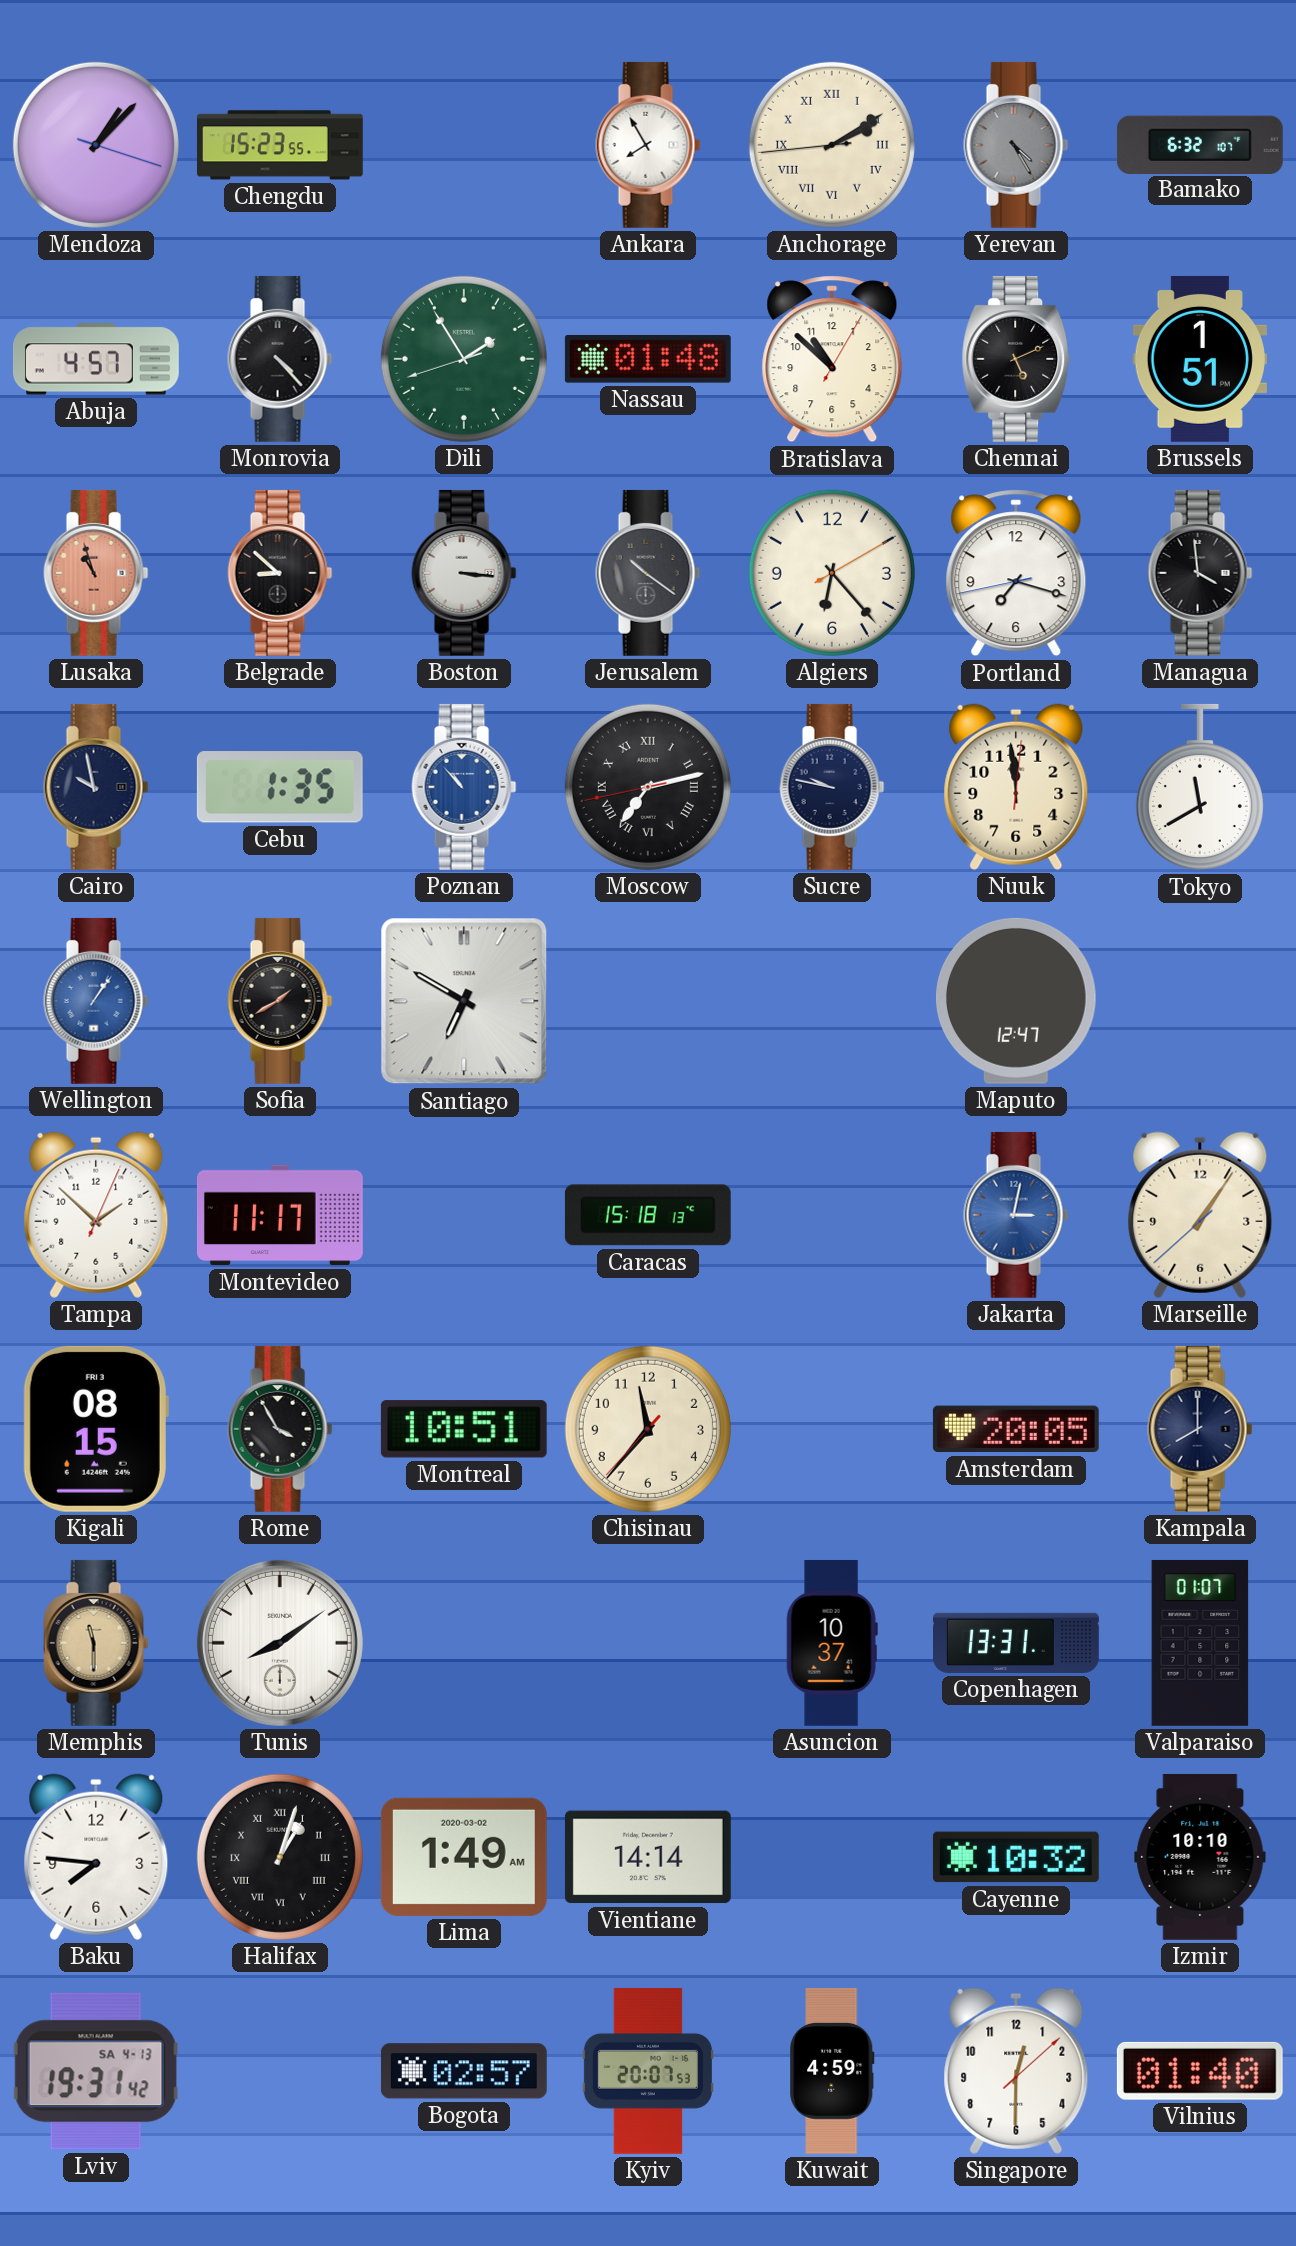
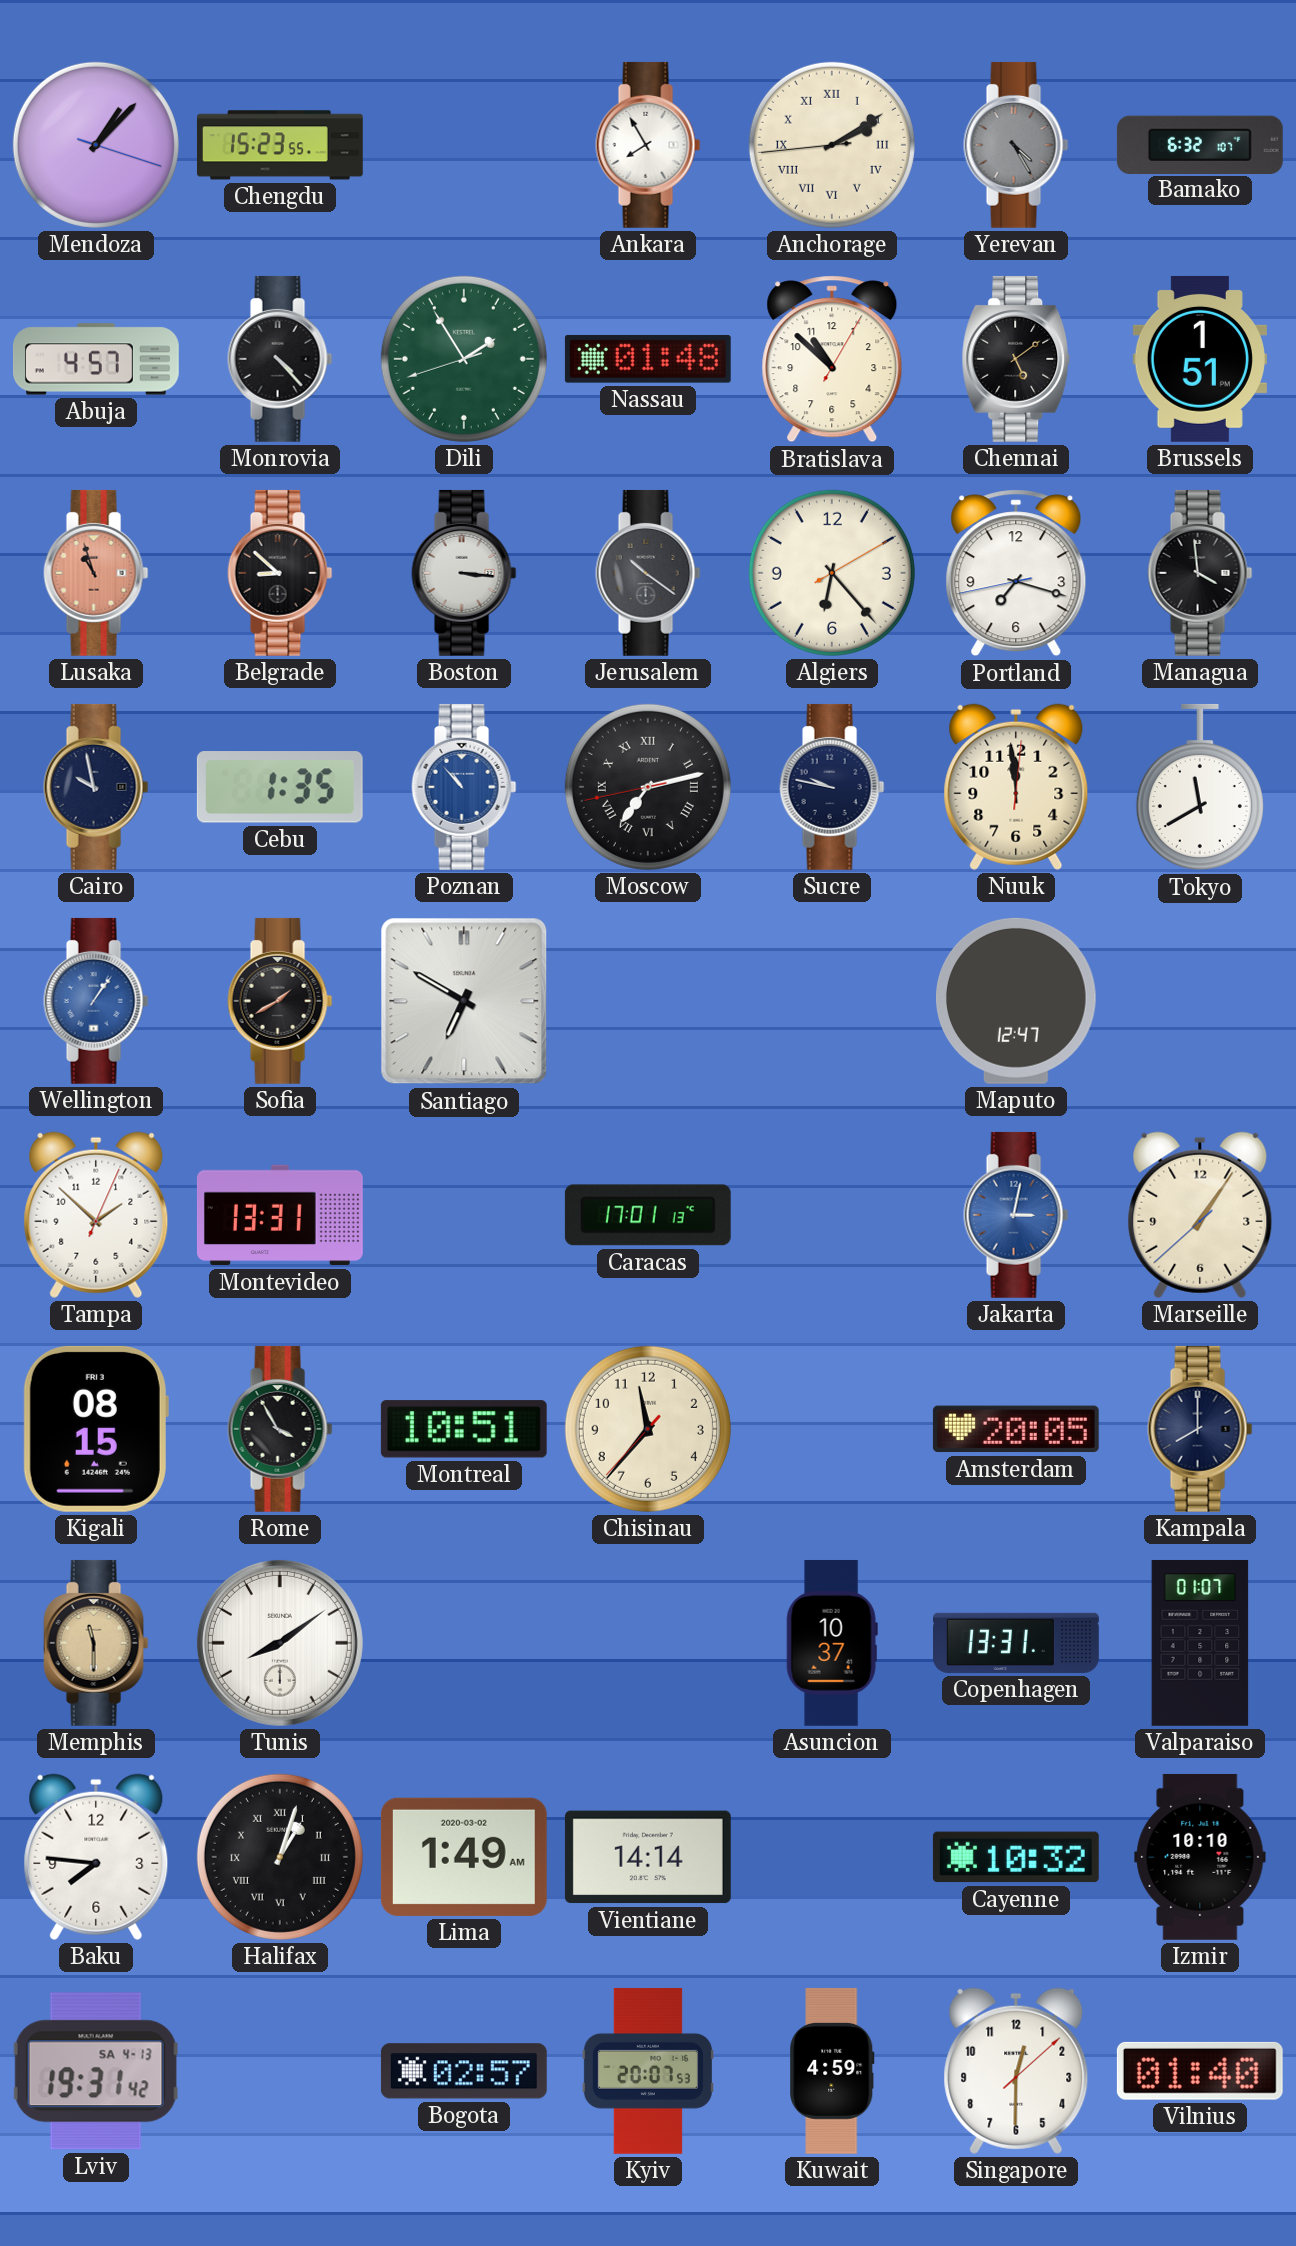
Chennai: 5:11 -> 5:09 (1016, 359)
Montevideo: 11:17 -> 13:31 (280, 1215)
Caracas: 15:18 -> 17:01 (648, 1215)
